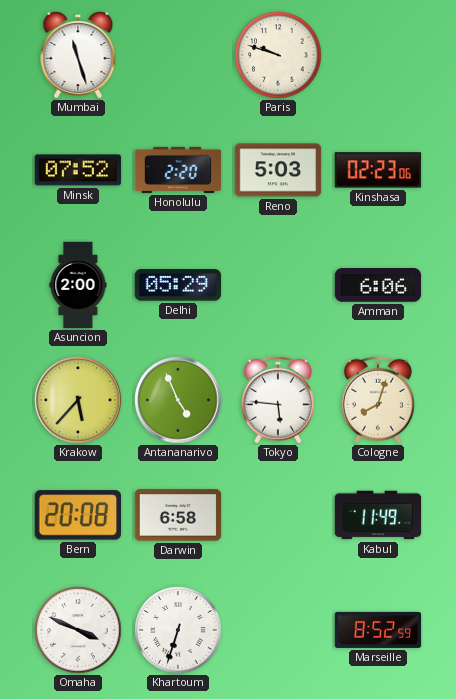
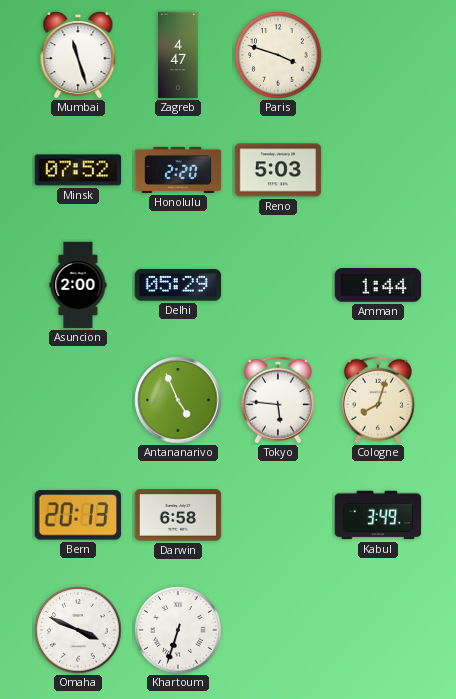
Zagreb: none -> 4:47 (178, 55)
Paris: 9:48 -> 3:48 (278, 55)
Kinshasa: 02:23 -> none (378, 170)
Amman: 6:06 -> 1:44 (378, 285)
Krakow: 5:37 -> none (78, 400)
Bern: 20:08 -> 20:13 (77, 515)
Kabul: 11:49 -> 3:49 (378, 515)
Marseille: 8:52 -> none (378, 630)
